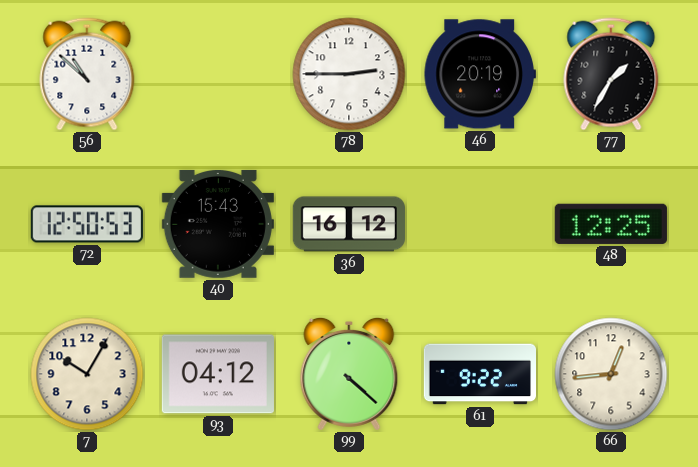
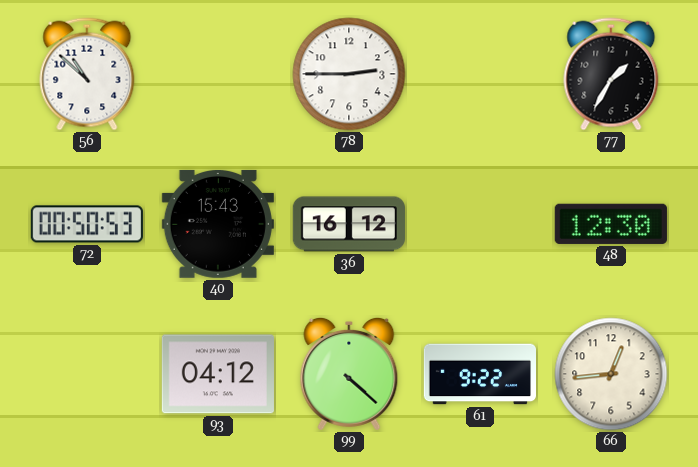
46: 20:19 -> none (480, 74)
72: 12:50 -> 00:50 (87, 224)
48: 12:25 -> 12:30 (611, 224)
7: 10:05 -> none (87, 374)
